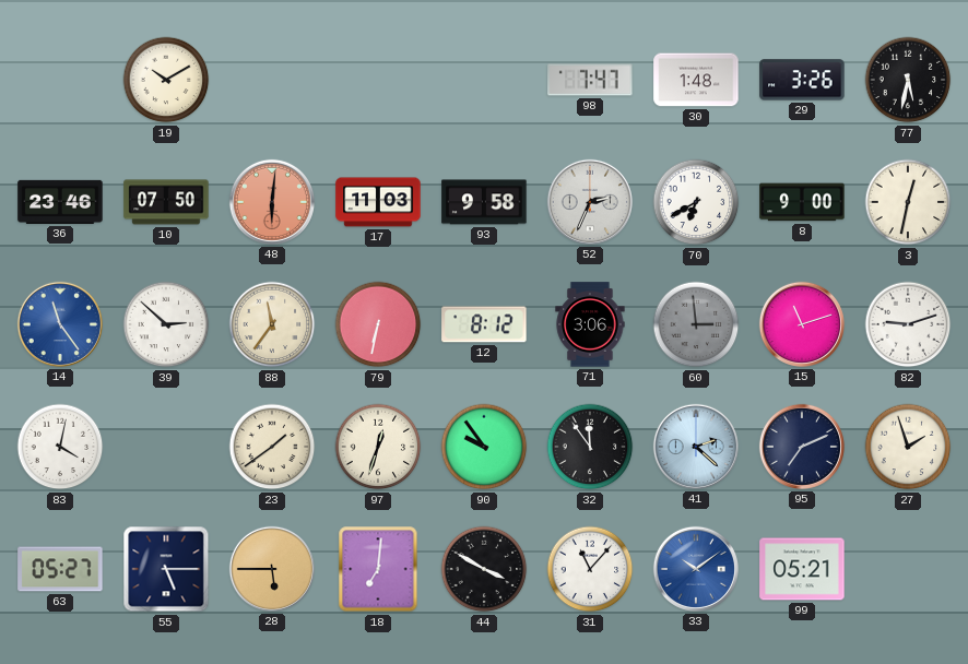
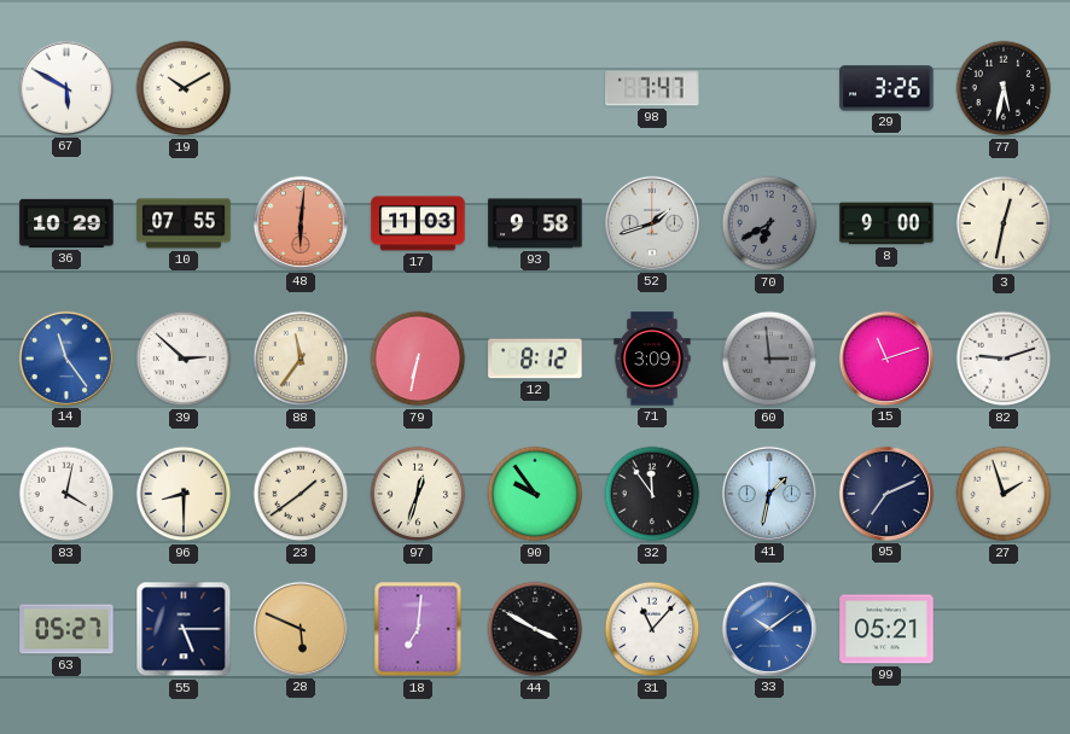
67: none -> 5:50 (66, 88)
30: 1:48 -> none (696, 80)
36: 23:46 -> 10:29 (66, 223)
10: 07:50 -> 07:55 (184, 223)
52: 2:34 -> 1:42 (652, 223)
70 dial: white -> grey (769, 223)
71: 3:06 -> 3:09 (652, 359)
96: none -> 8:30 (184, 494)
41: 2:22 -> 1:32 (769, 494)
28: 5:45 -> 5:49 (301, 629)
